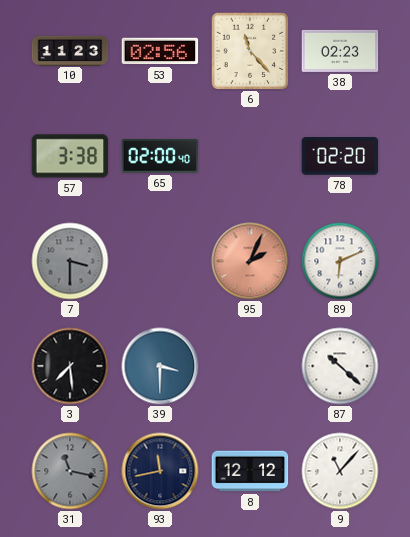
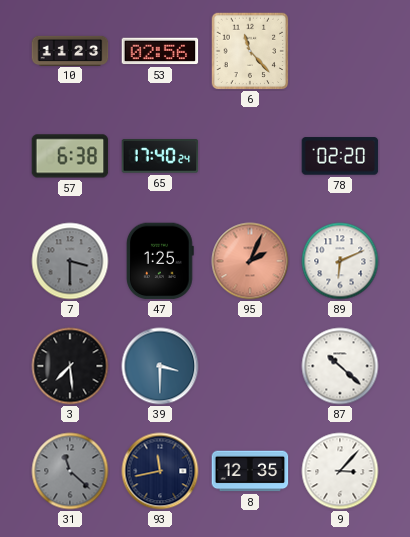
38: 02:23 -> none (340, 51)
57: 3:38 -> 6:38 (70, 156)
65: 02:00 -> 17:40 (160, 156)
47: none -> 1:25 (160, 261)
31: 11:17 -> 11:22 (70, 471)
8: 12:12 -> 12:35 (250, 471)
9: 11:07 -> 3:07 (340, 471)
